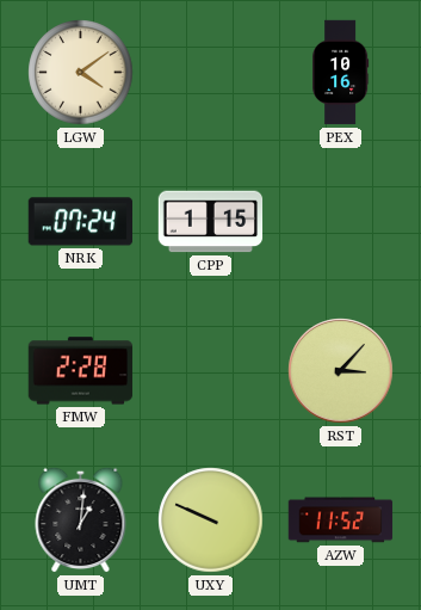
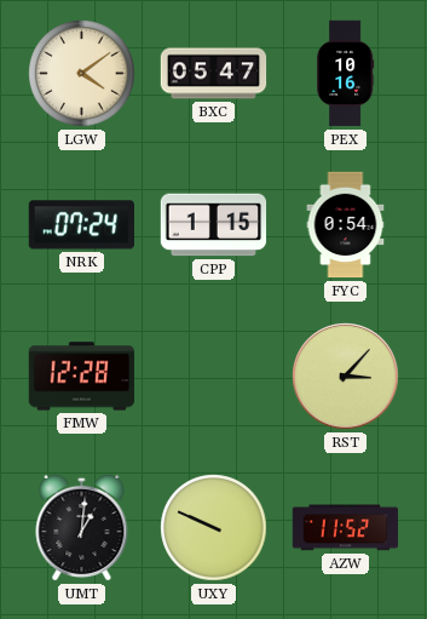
BXC: none -> 05:47 (214, 74)
FYC: none -> 0:54 (346, 225)
FMW: 2:28 -> 12:28 (82, 377)
